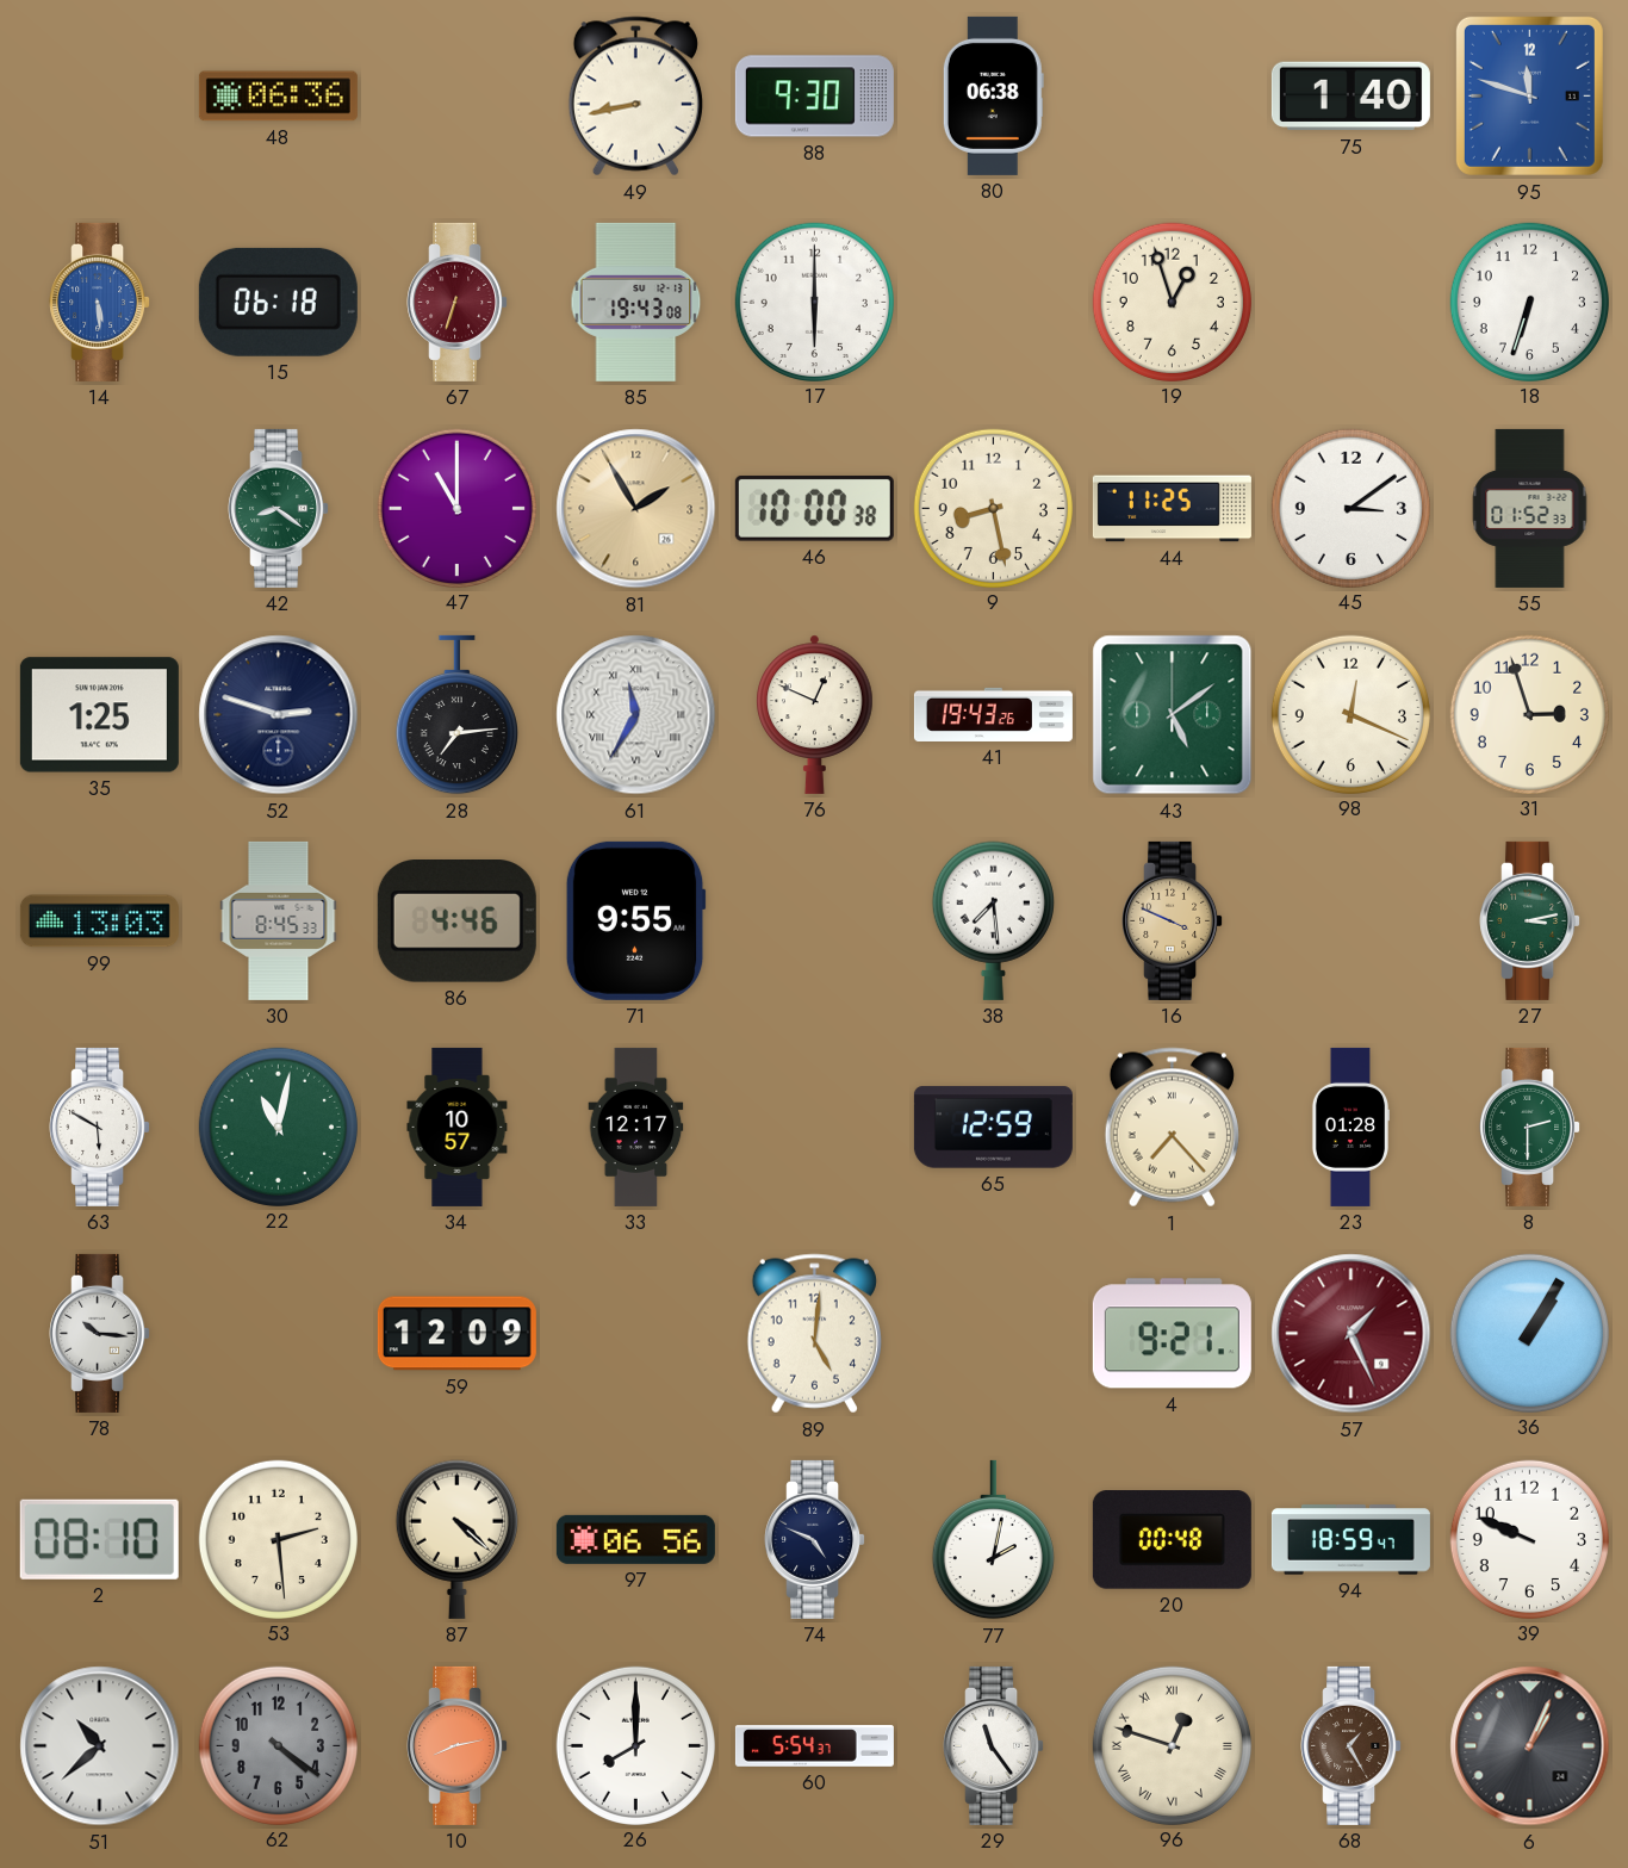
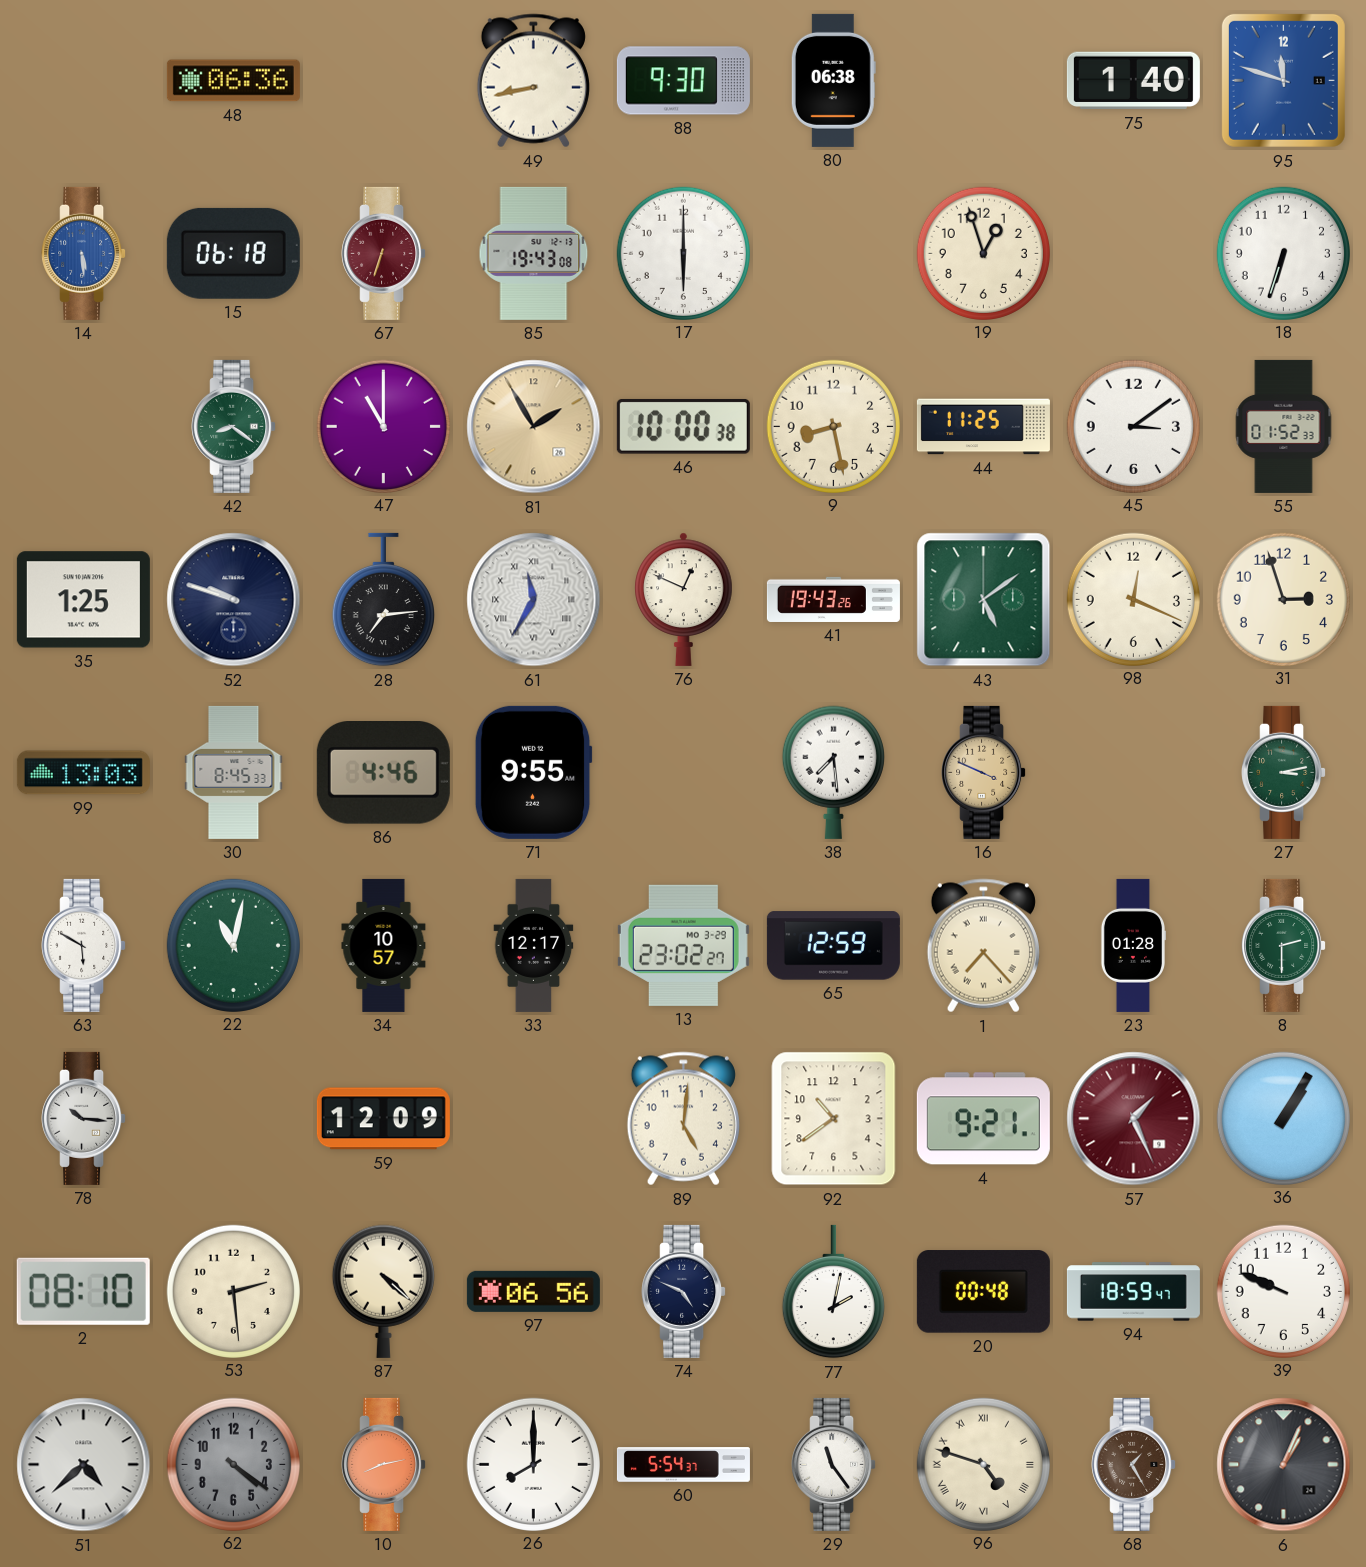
52: 2:48 -> 9:48 (234, 600)
13: none -> 23:02 (683, 945)
92: none -> 10:39 (834, 1119)
51: 10:38 -> 4:38 (84, 1465)
96: 12:48 -> 4:48 (983, 1464)
